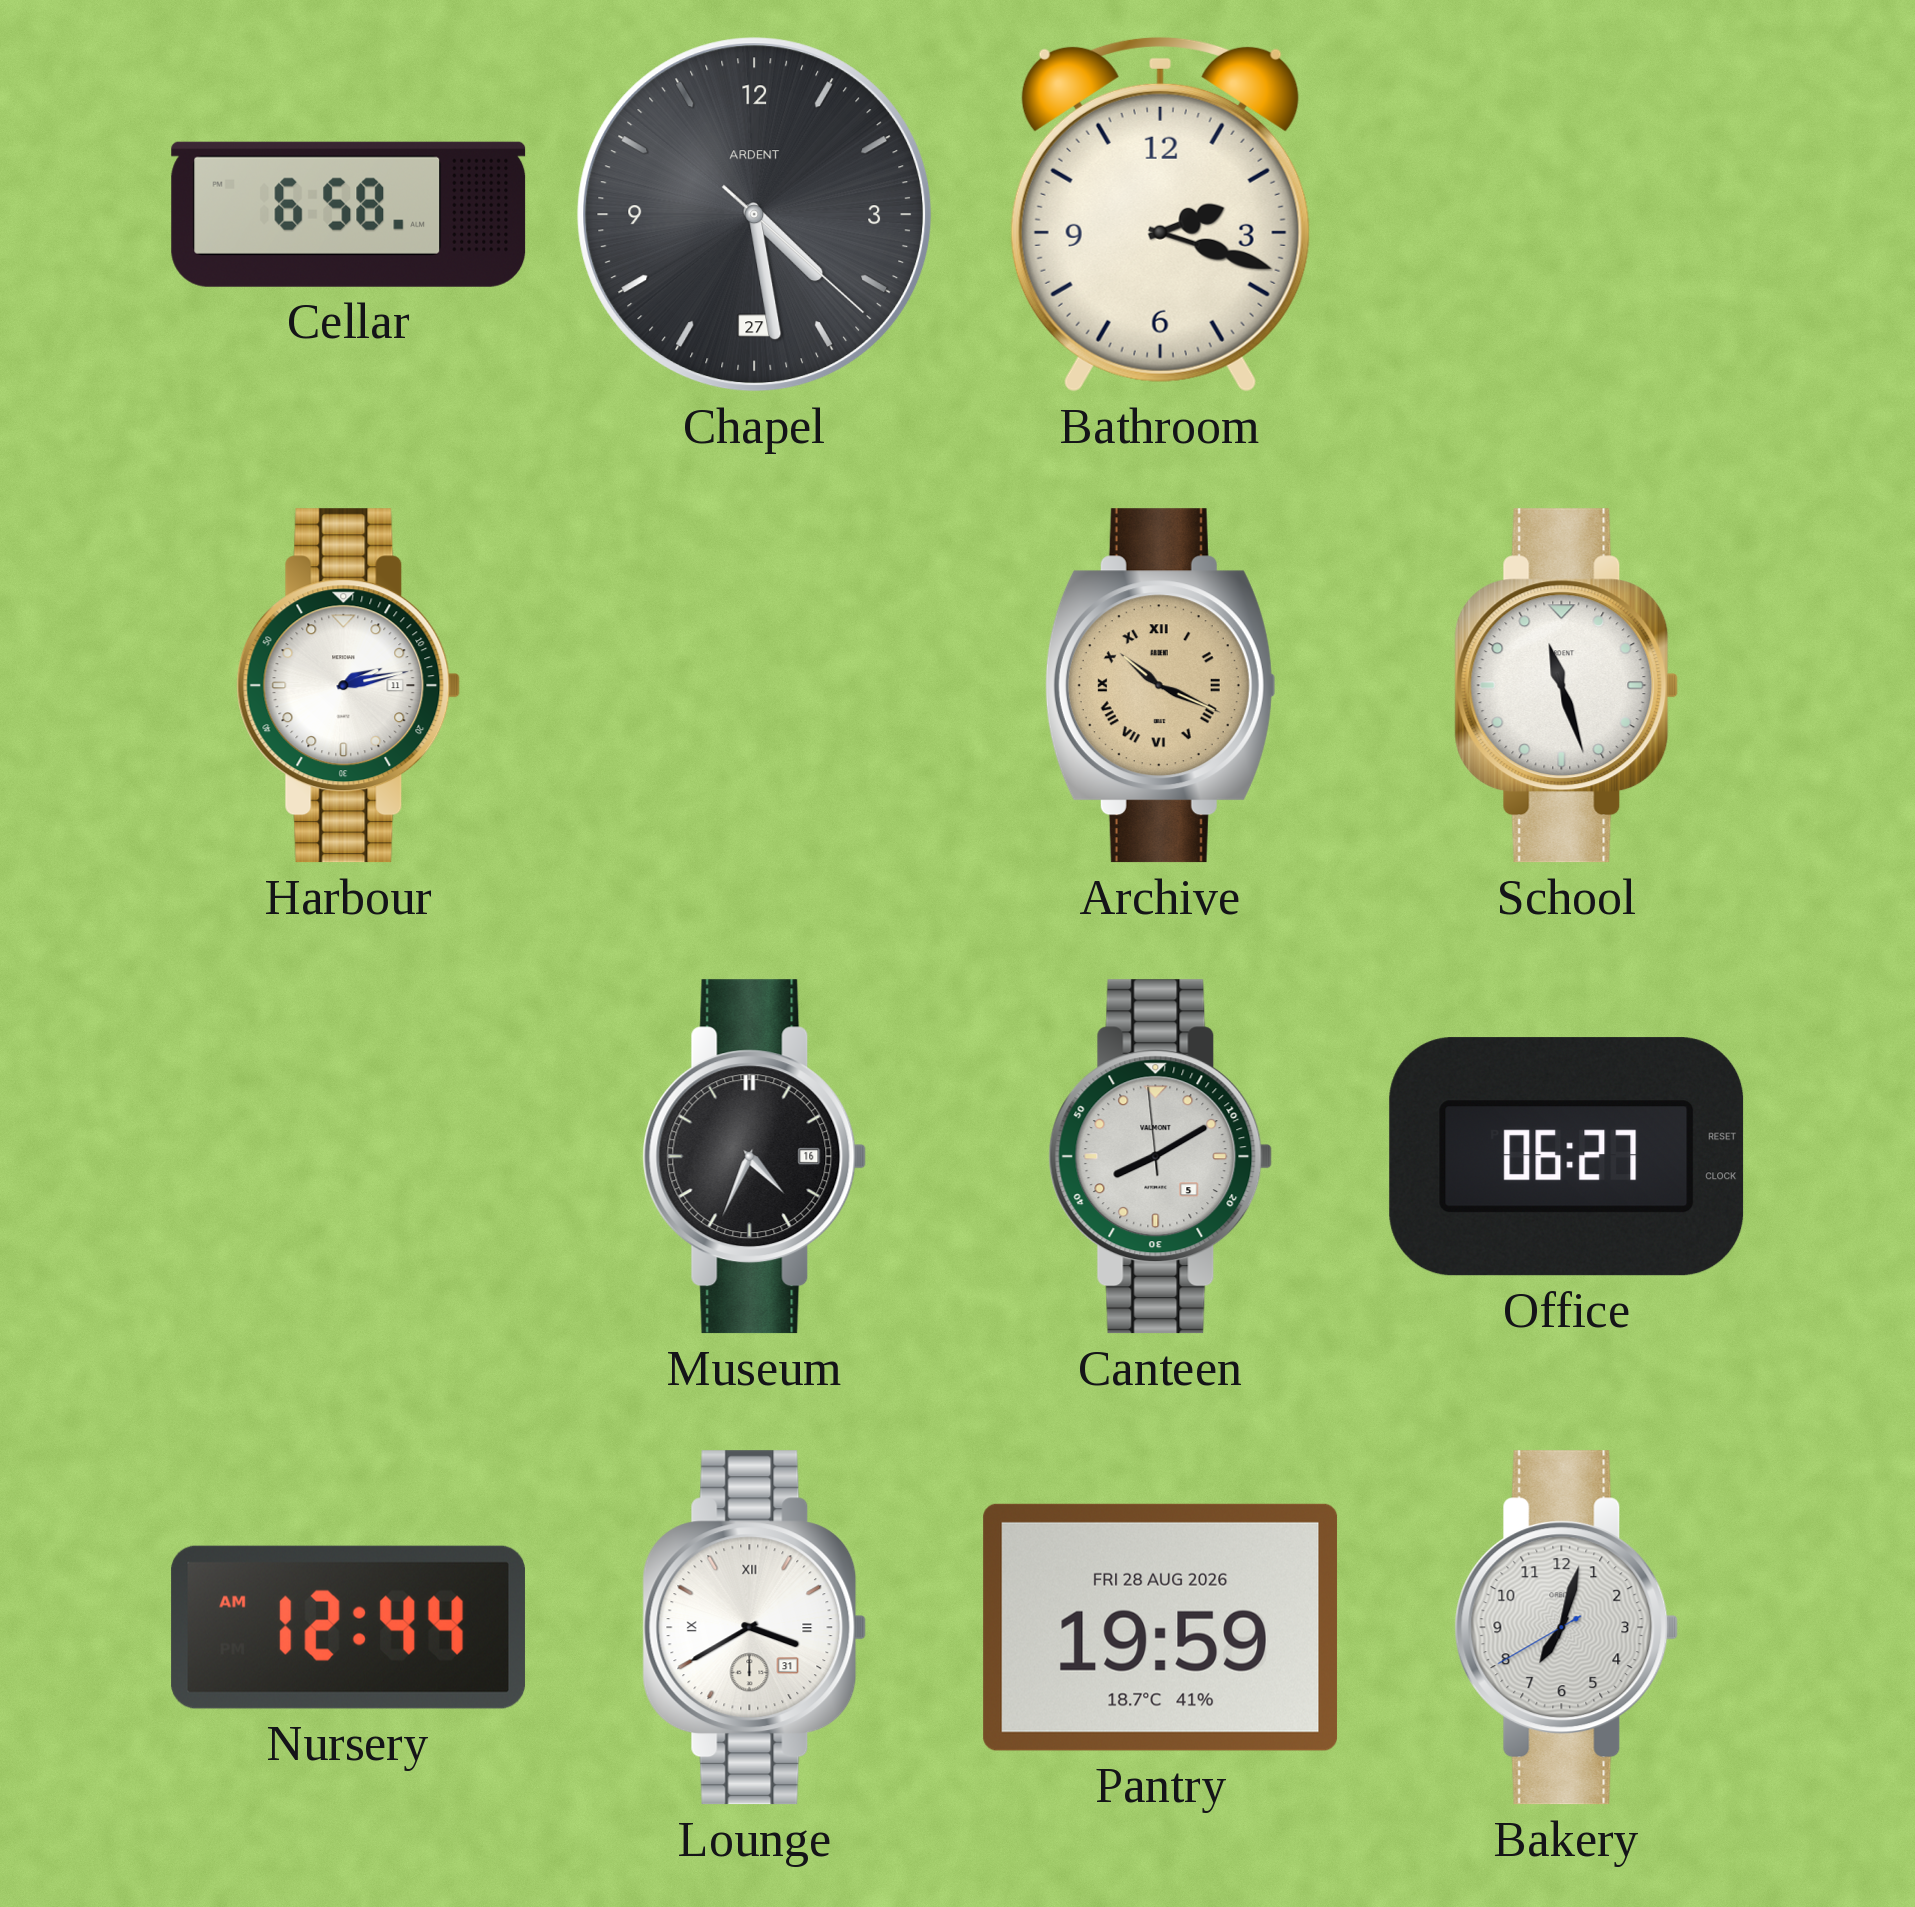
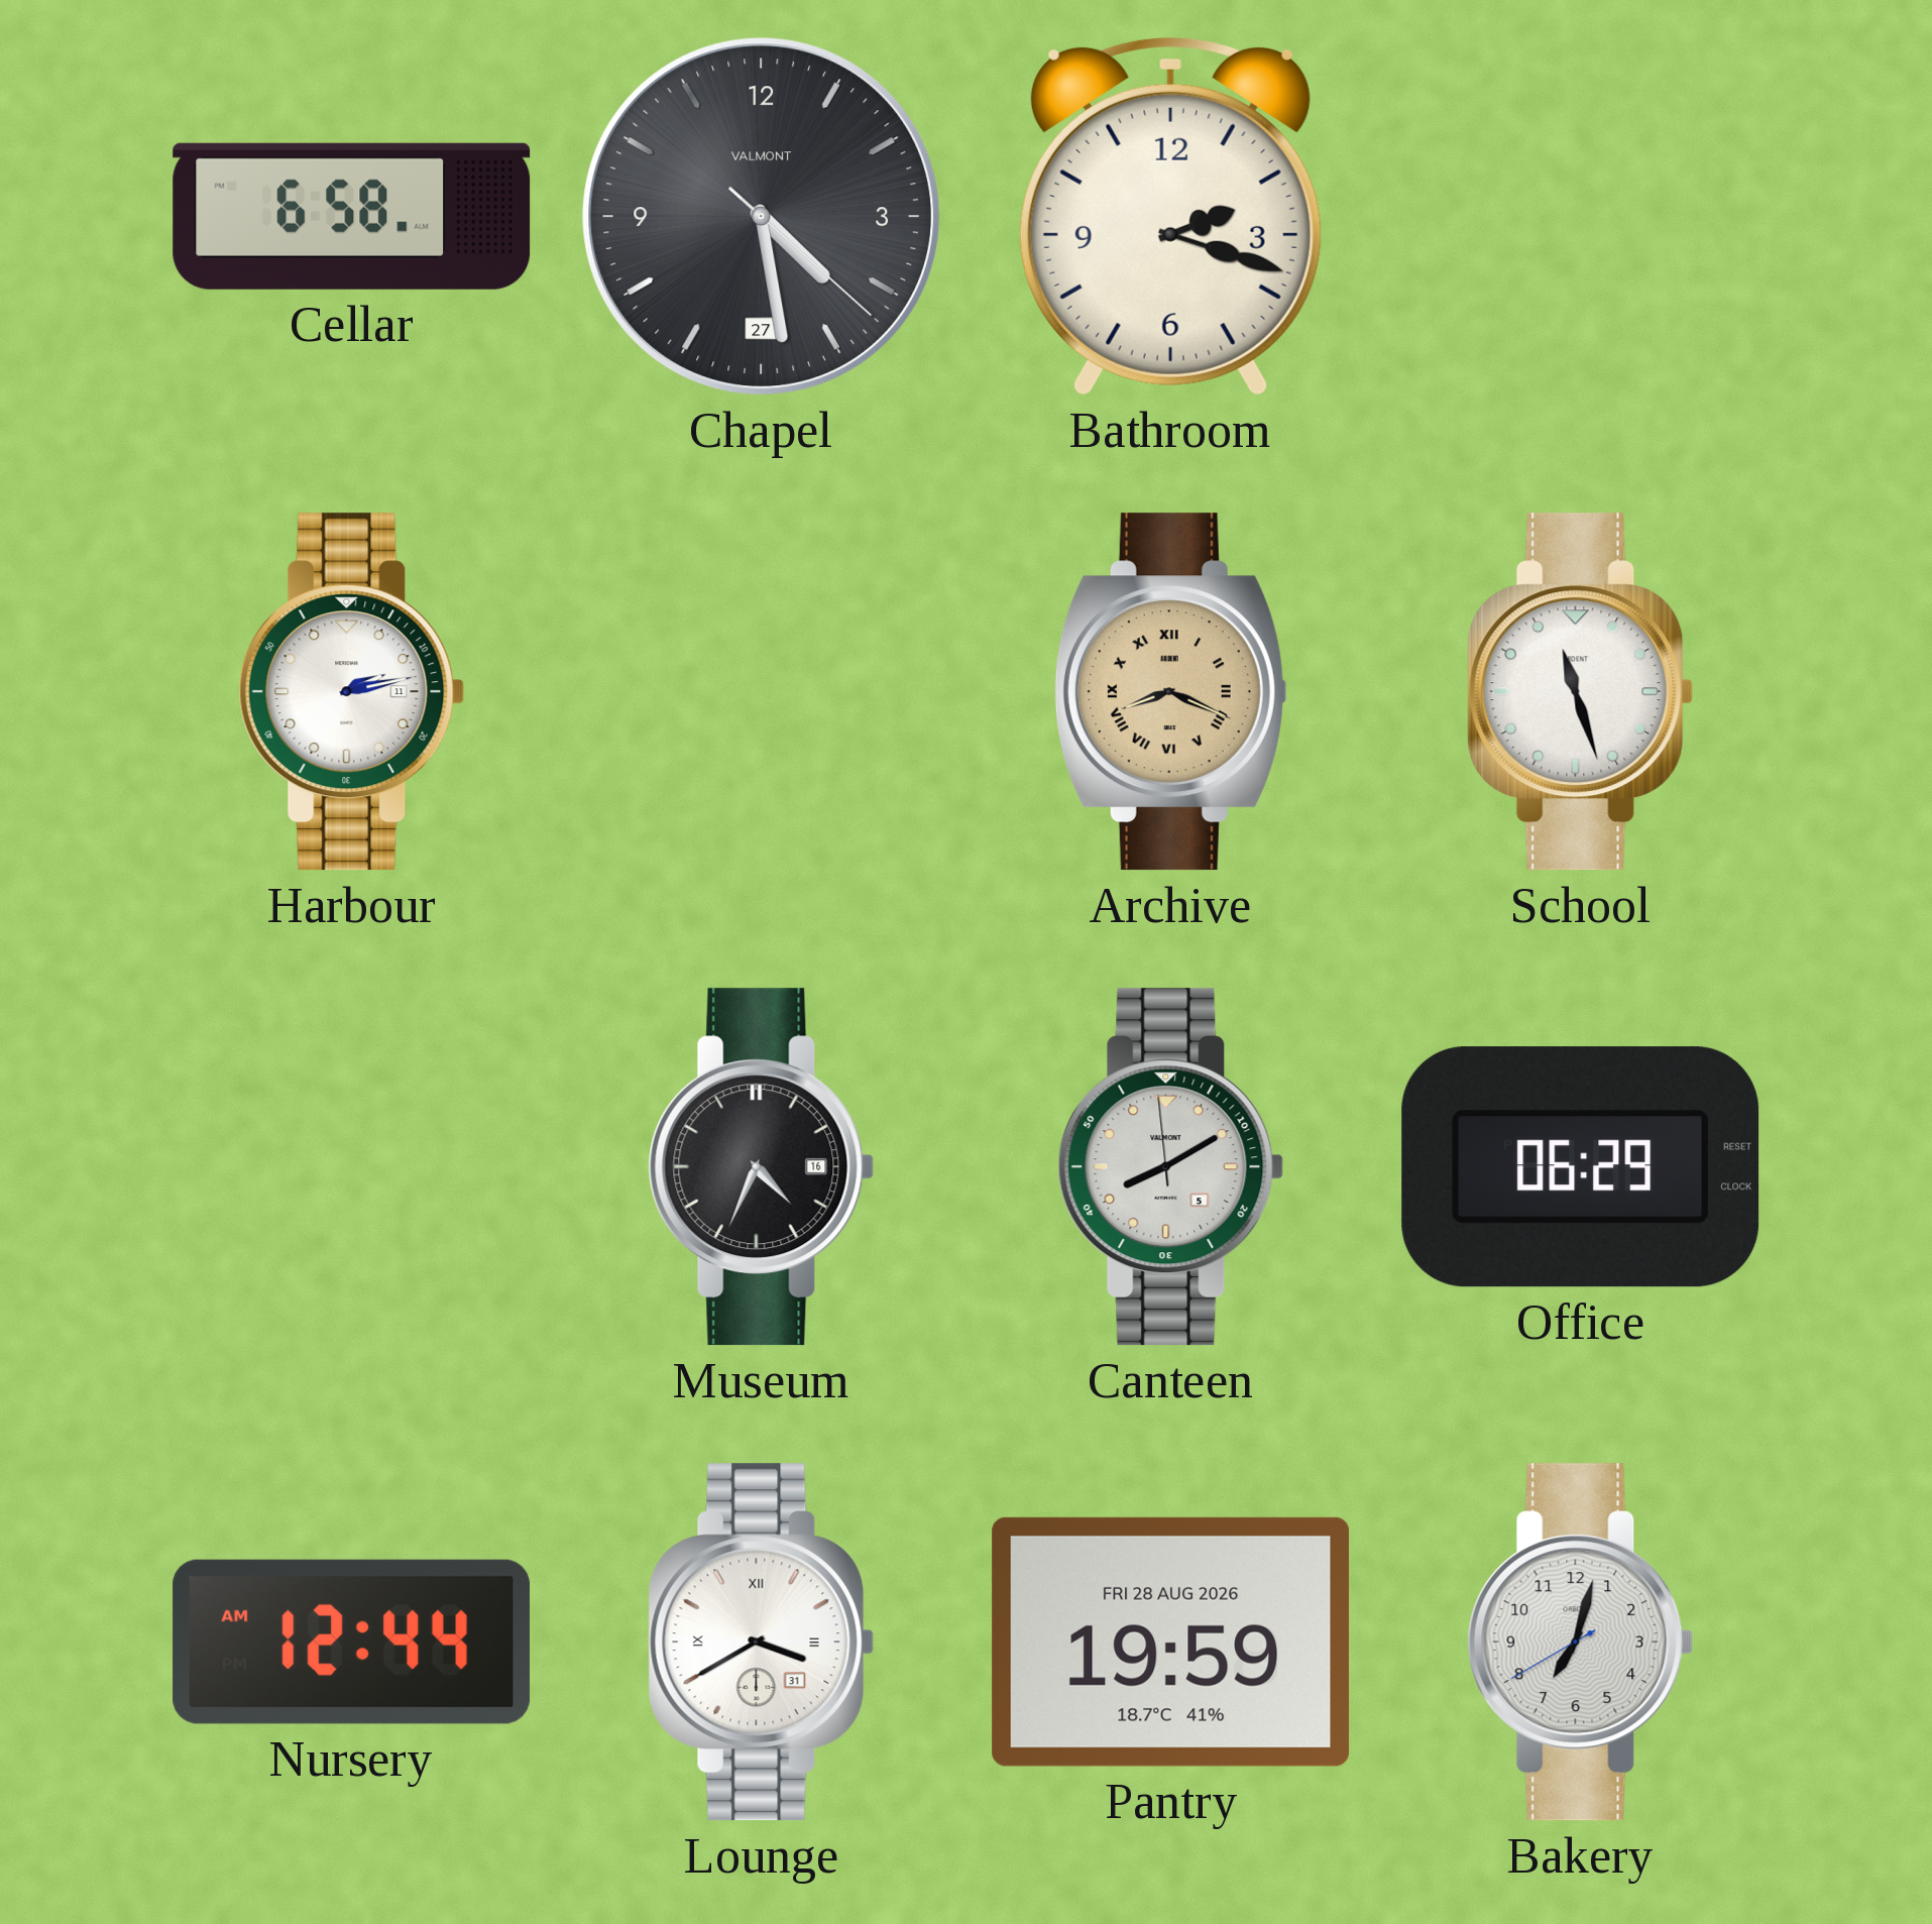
Chapel brand: ARDENT -> VALMONT (762, 217)
Archive: 10:19 -> 8:19 (1170, 692)
Office: 06:27 -> 06:29 (1581, 1167)
